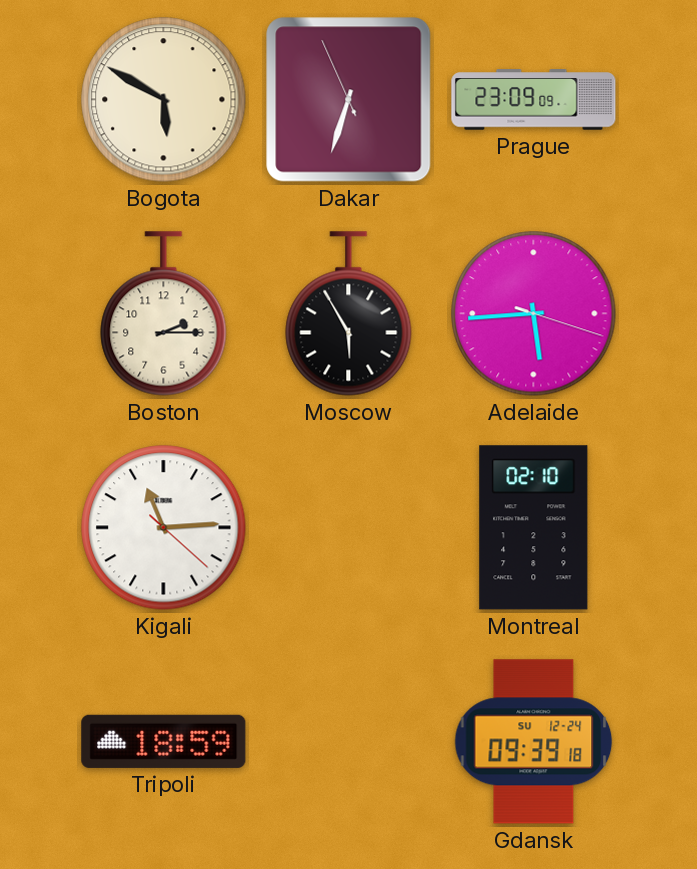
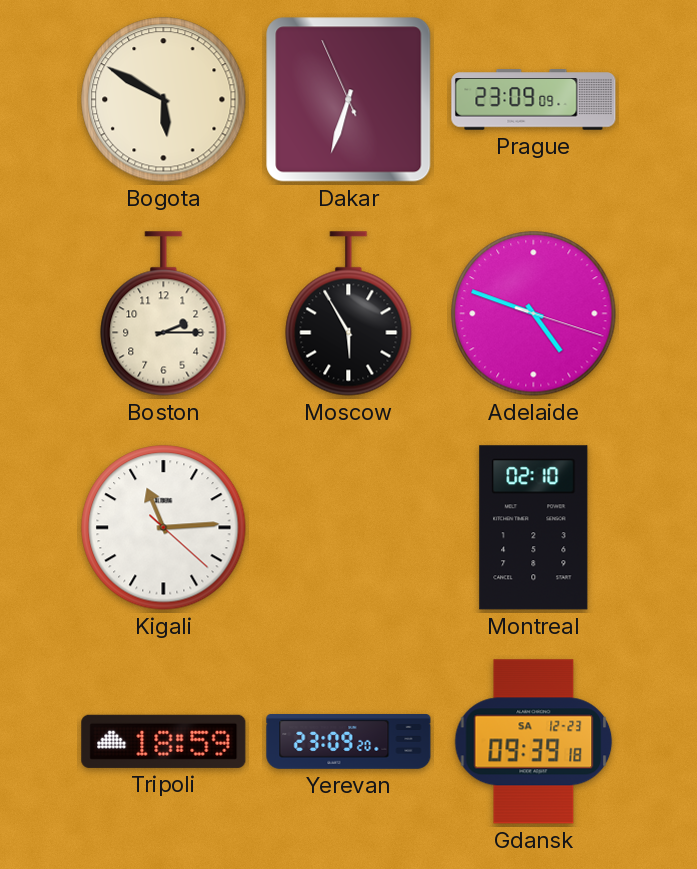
Adelaide: 5:44 -> 4:48 (534, 314)
Yerevan: none -> 23:09 (349, 742)
Gdansk date: SU 12-24 -> SA 12-23 (534, 742)
